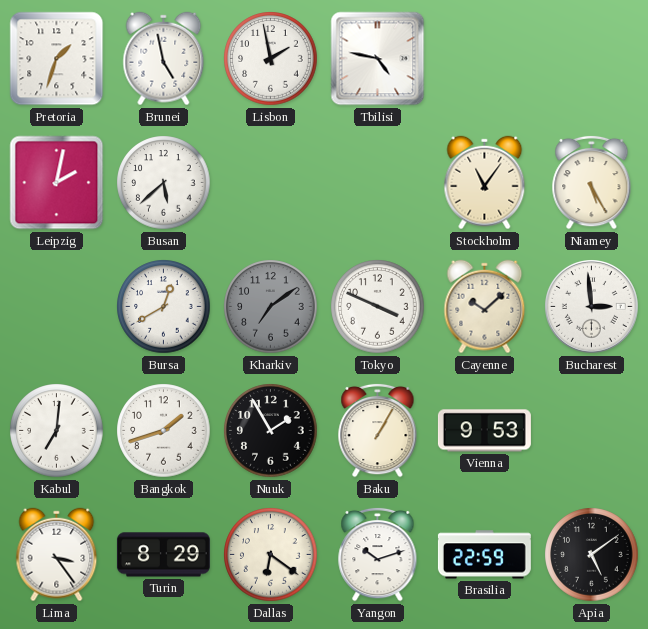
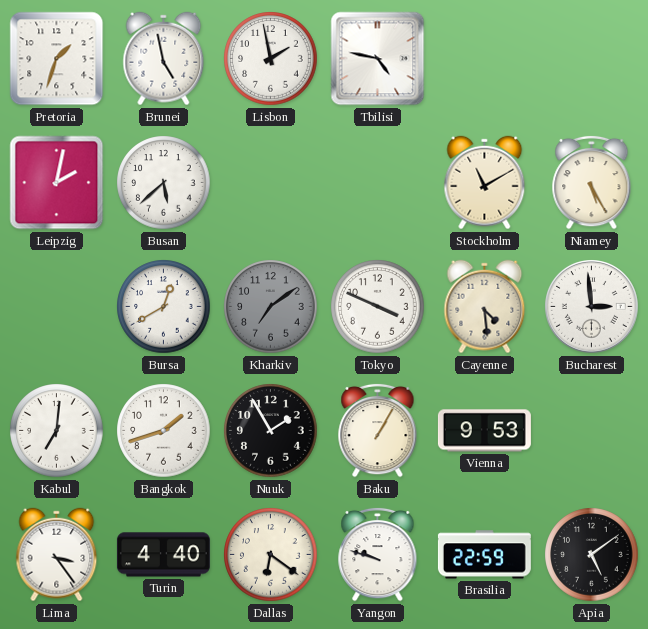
Stockholm: 11:06 -> 11:10 (485, 183)
Cayenne: 10:08 -> 4:29 (485, 307)
Turin: 8:29 -> 4:40 (163, 555)
Yangon: 10:12 -> 9:48 (378, 554)
